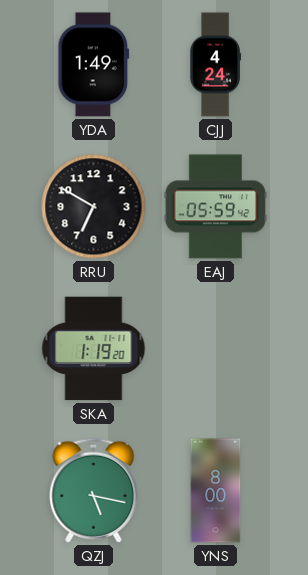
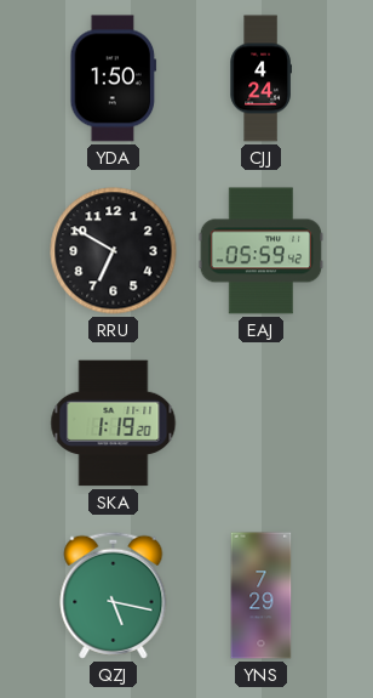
YDA: 1:49 -> 1:50 (114, 79)
YNS: 8:00 -> 7:29 (262, 596)
